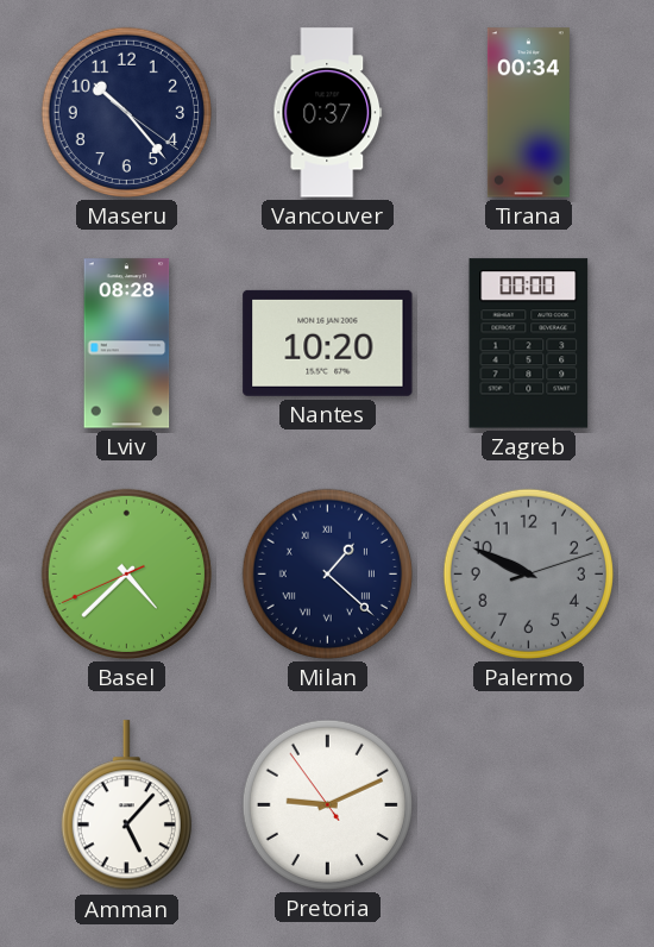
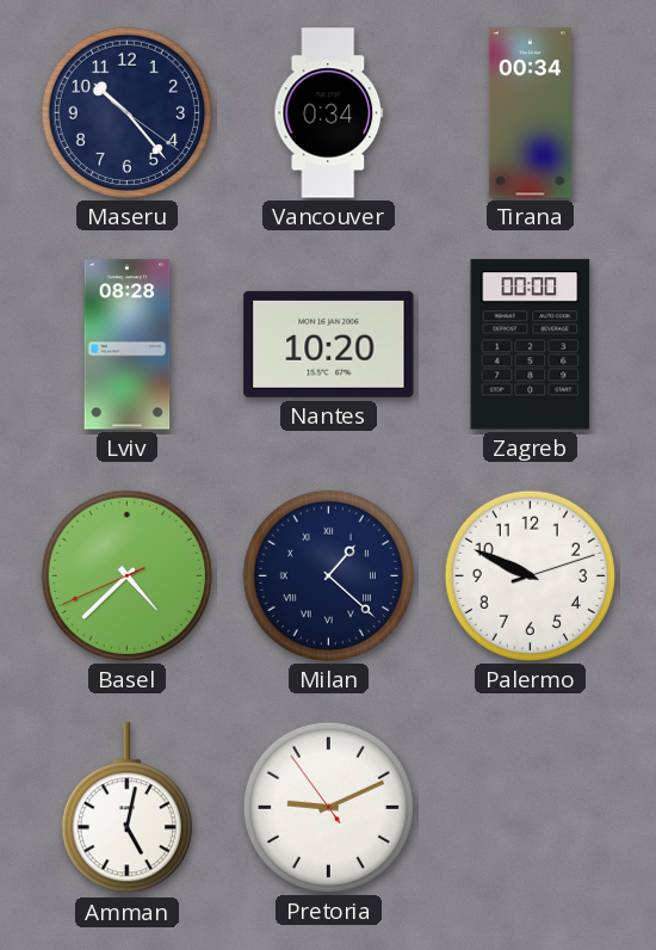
Vancouver: 0:37 -> 0:34 (329, 113)
Palermo dial: grey -> white (530, 575)
Amman: 5:07 -> 5:02 (126, 808)
